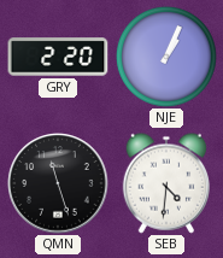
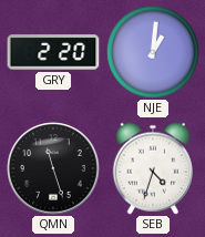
NJE: 1:04 -> 1:01 (153, 52)
SEB: 4:31 -> 4:33 (152, 168)
